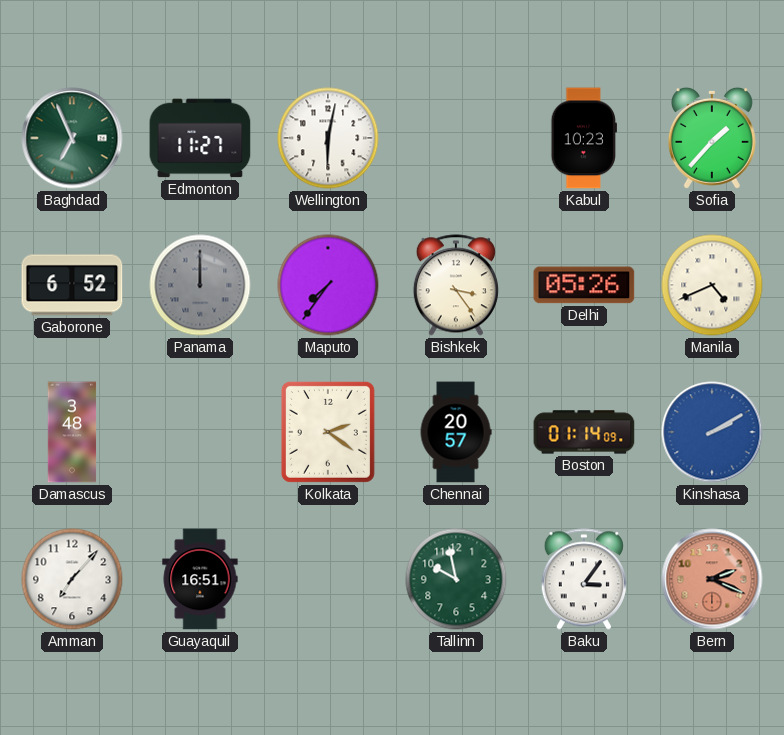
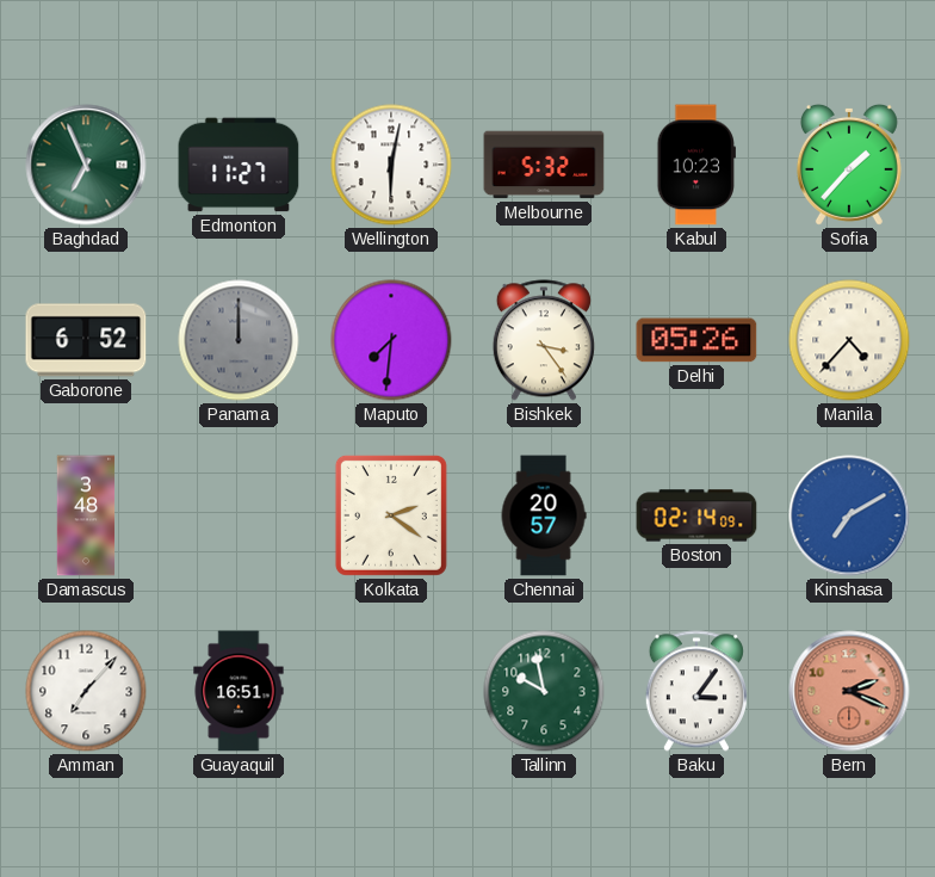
Melbourne: none -> 5:32 (544, 165)
Maputo: 7:36 -> 7:31 (391, 340)
Manila: 4:41 -> 4:37 (849, 340)
Boston: 01:14 -> 02:14 (696, 515)
Kinshasa: 2:10 -> 7:10 (849, 515)
